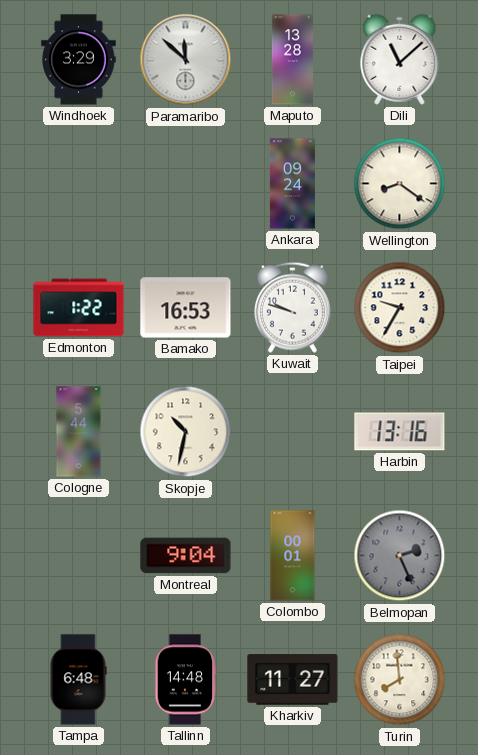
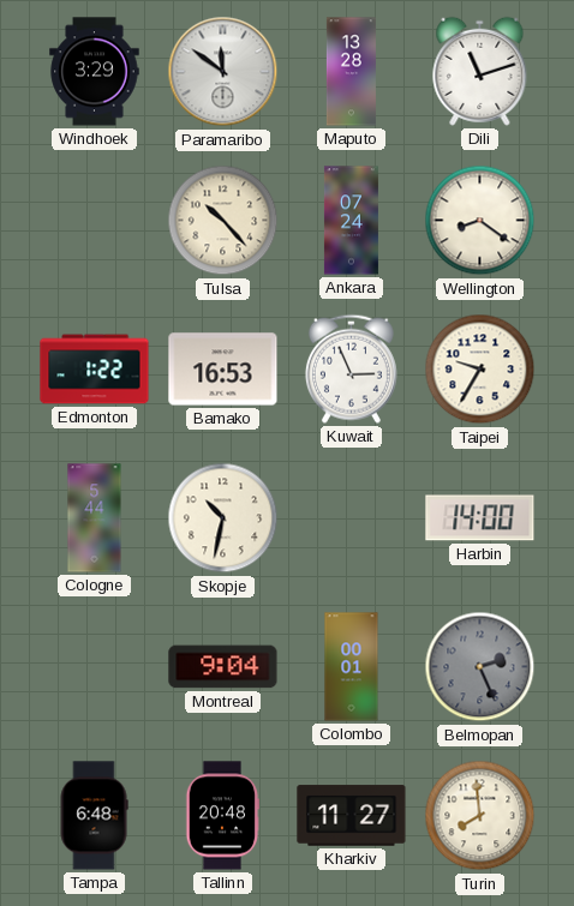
Paramaribo: 11:52 -> 11:51 (223, 72)
Dili: 11:08 -> 11:12 (480, 71)
Tulsa: none -> 10:23 (223, 221)
Ankara: 09:24 -> 07:24 (351, 221)
Kuwait: 9:48 -> 2:56 (351, 368)
Harbin: 13:16 -> 14:00 (480, 518)
Tallinn: 14:48 -> 20:48 (222, 816)
